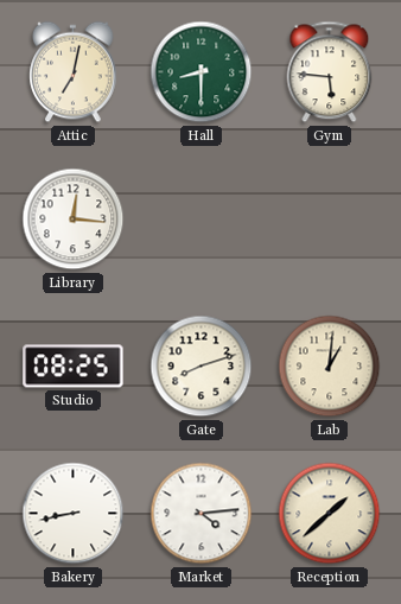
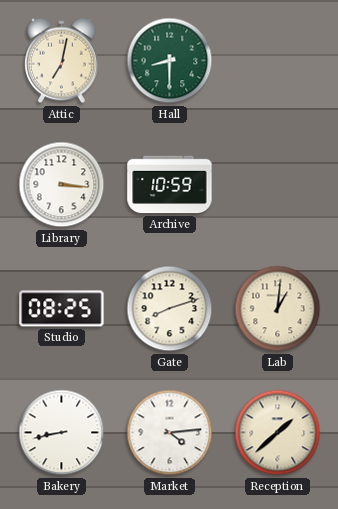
Gym: 5:46 -> none (330, 72)
Library: 12:16 -> 3:16 (62, 185)
Archive: none -> 10:59 (170, 185)
